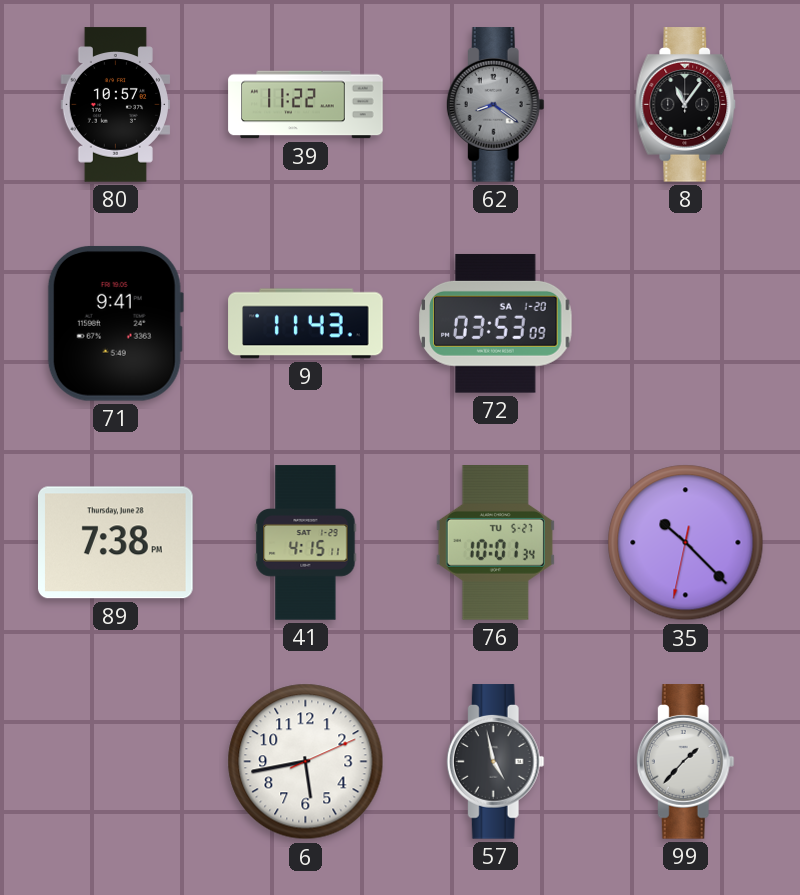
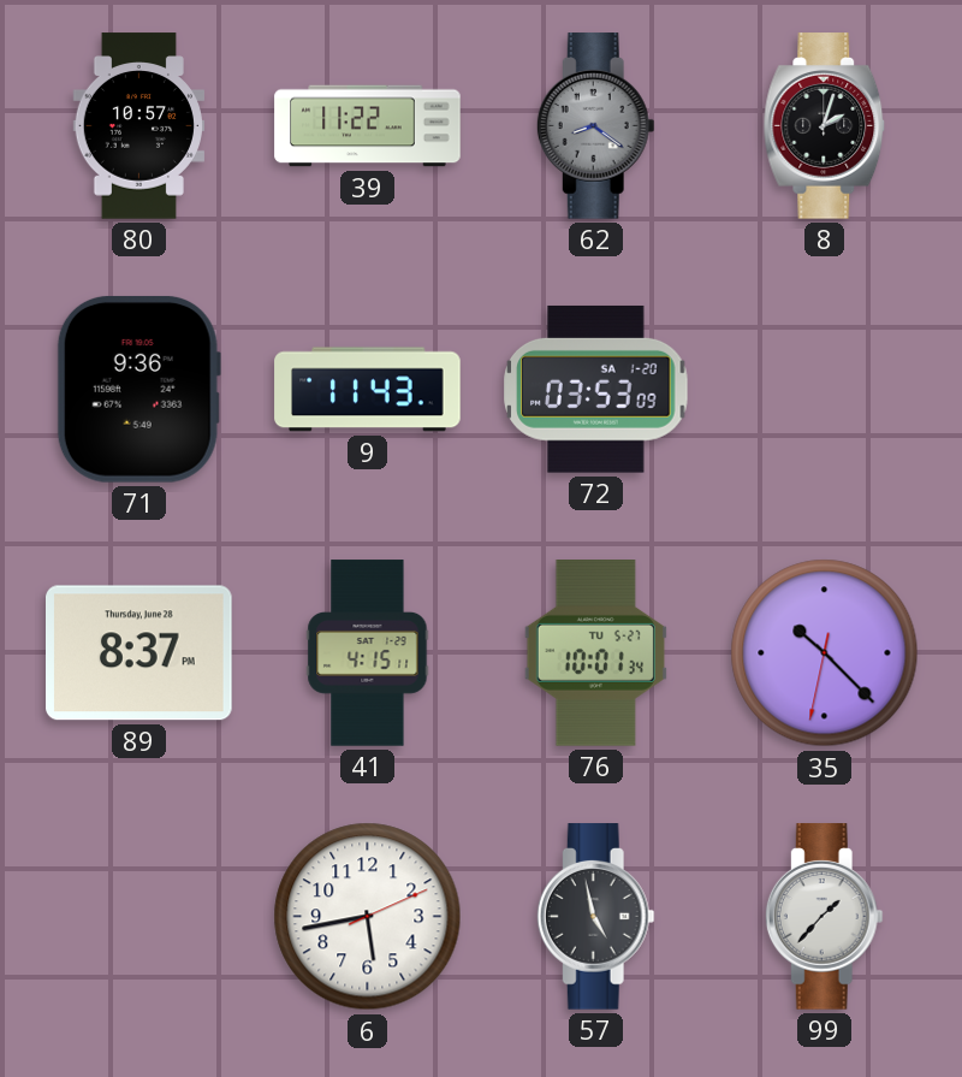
8: 11:06 -> 2:03 (825, 126)
71: 9:41 -> 9:36 (138, 389)
89: 7:38 -> 8:37 (139, 653)
